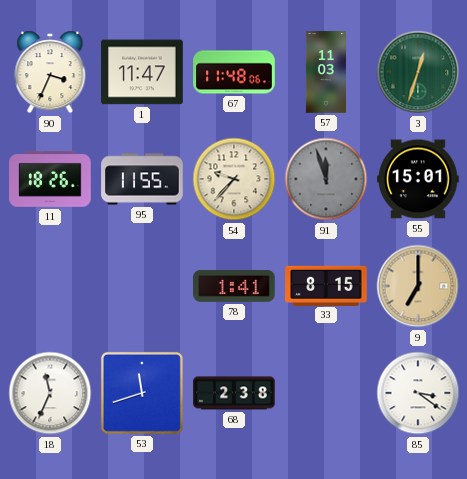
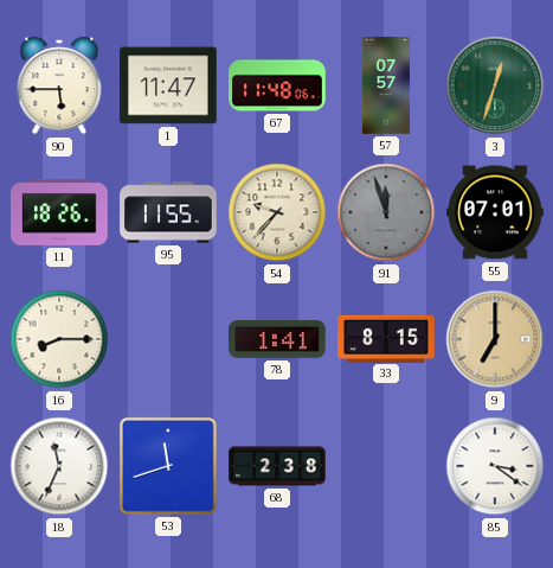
90: 3:34 -> 5:45 (59, 85)
57: 11:03 -> 07:57 (385, 85)
55: 15:01 -> 07:01 (495, 212)
16: none -> 8:15 (59, 339)
